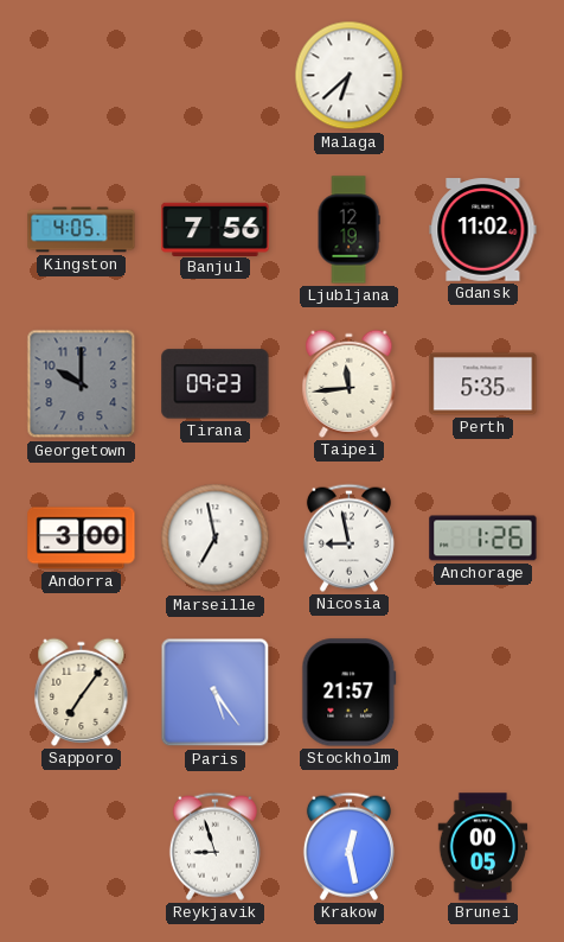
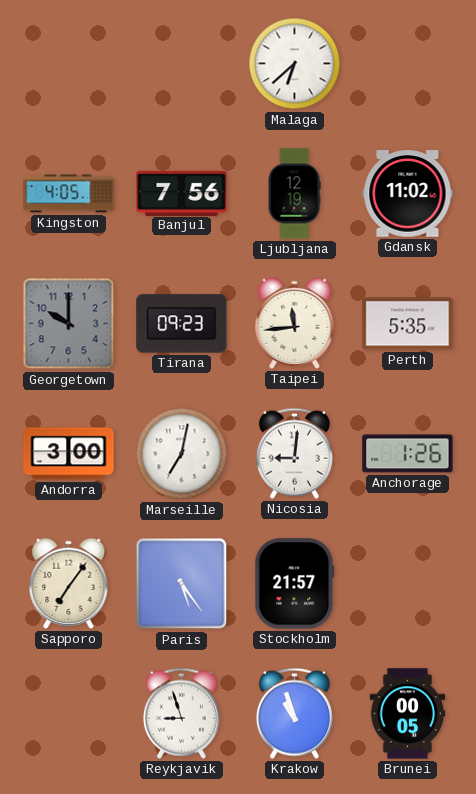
Marseille: 6:58 -> 7:02 (182, 454)
Nicosia: 8:58 -> 9:01 (294, 453)
Krakow: 12:28 -> 10:57 (294, 713)
